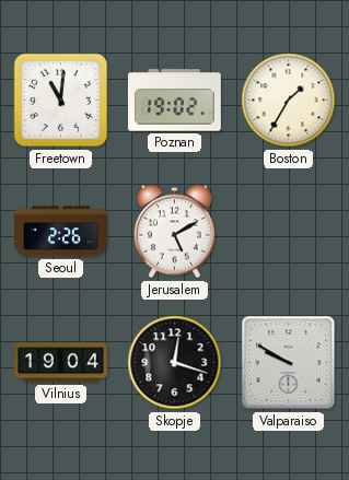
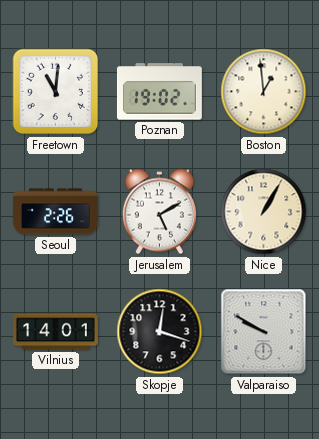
Boston: 1:35 -> 12:59 (264, 92)
Nice: none -> 1:05 (264, 212)
Vilnius: 19:04 -> 14:01 (56, 332)
